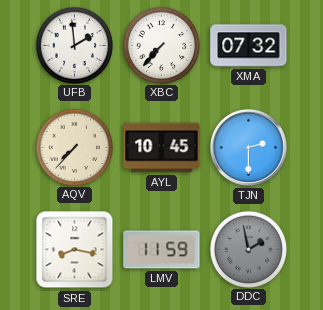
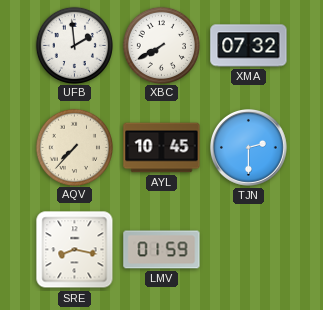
XBC: 7:37 -> 7:40 (161, 45)
LMV: 11:59 -> 01:59 (162, 250)
DDC: 1:58 -> none (248, 249)
